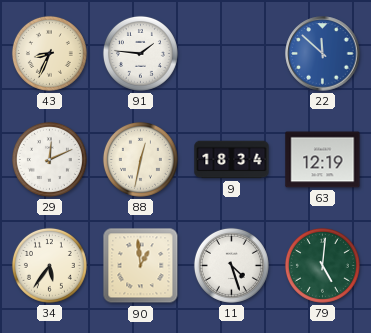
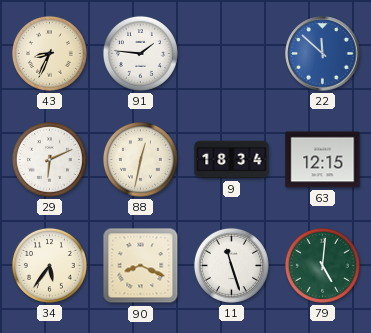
29: 12:11 -> 6:11 (49, 159)
63: 12:19 -> 12:15 (323, 160)
90: 12:59 -> 8:19 (141, 266)
11: 4:27 -> 11:27 (231, 265)
